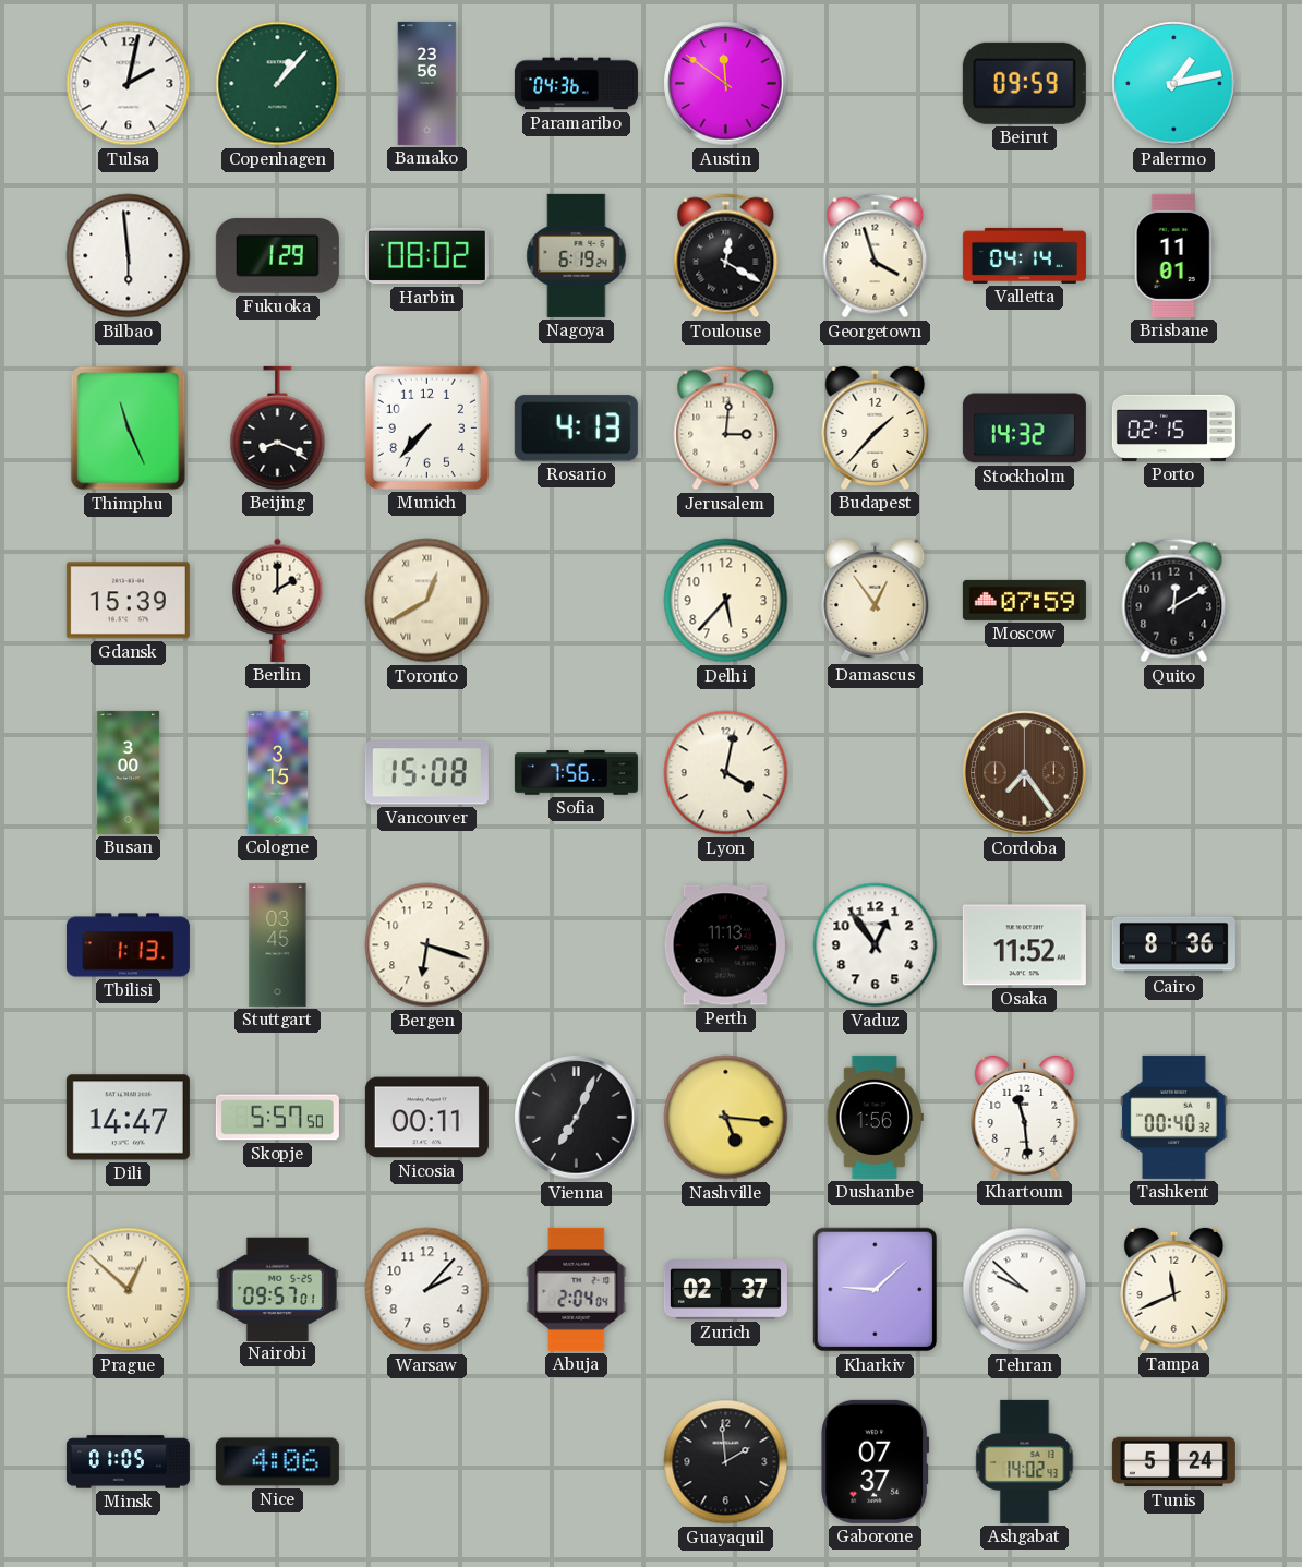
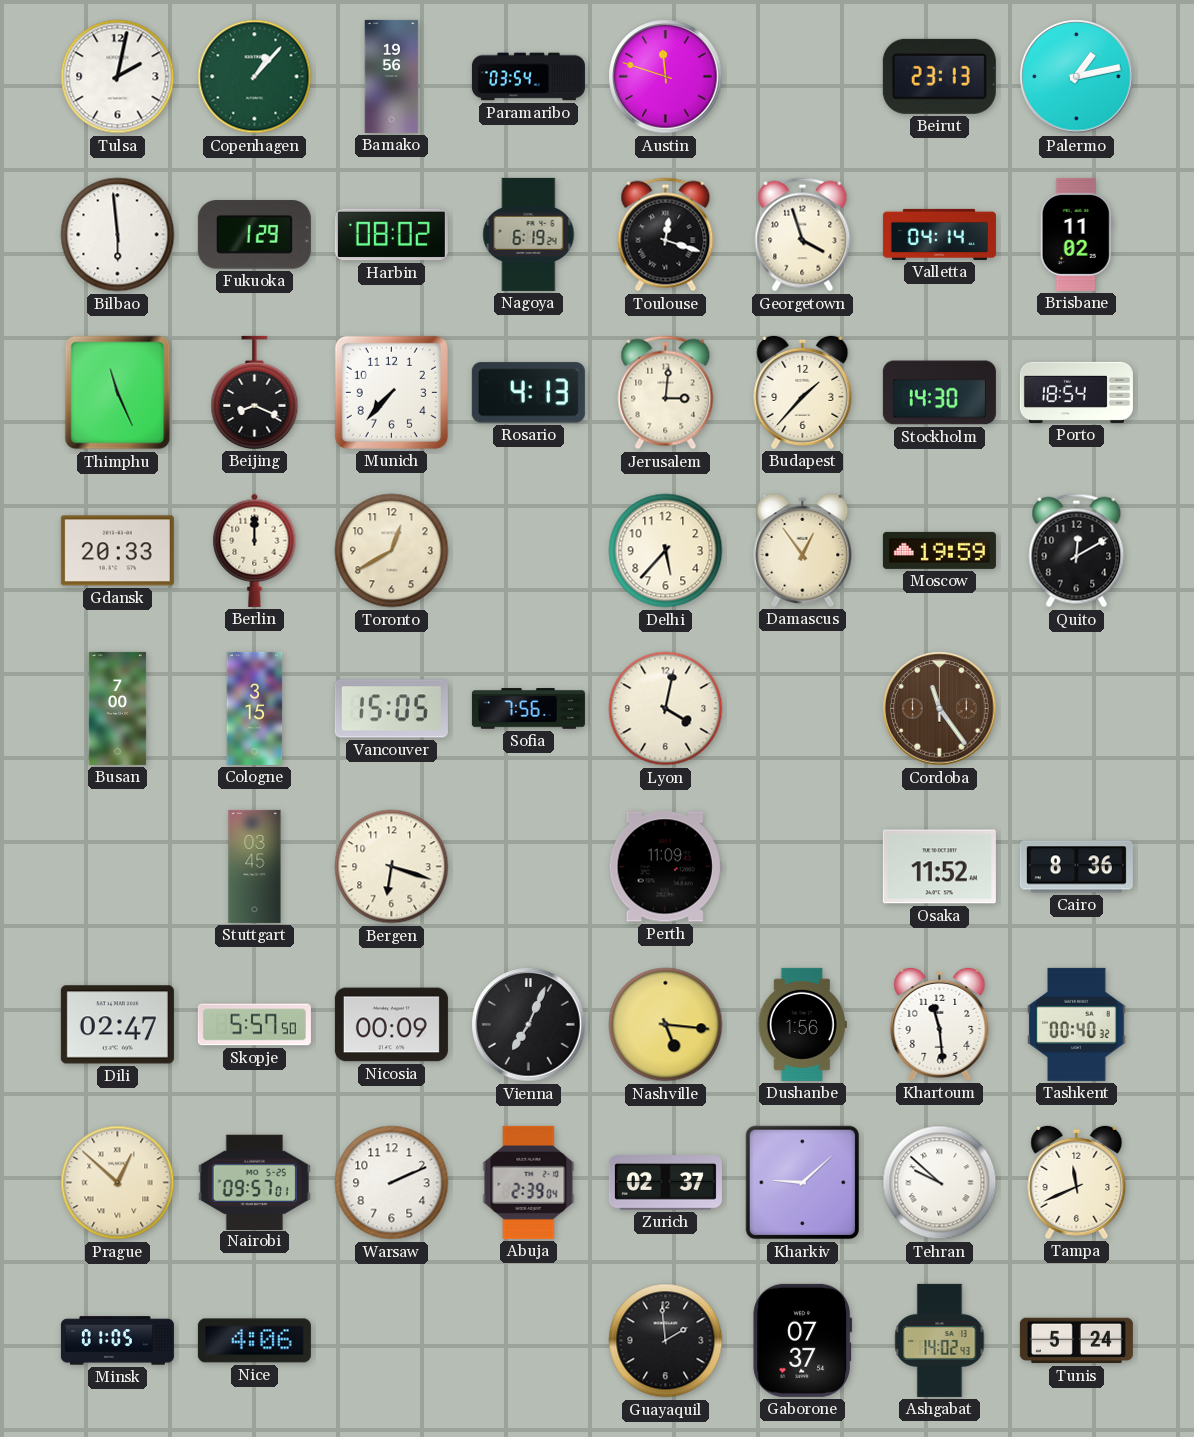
Bamako: 23:56 -> 19:56 (392, 76)
Paramaribo: 04:36 -> 03:54 (528, 77)
Austin: 11:51 -> 11:48 (666, 77)
Beirut: 09:59 -> 23:13 (939, 76)
Toulouse: 12:20 -> 12:18 (666, 235)
Brisbane: 11:01 -> 11:02 (1076, 234)
Stockholm: 14:32 -> 14:30 (939, 393)
Porto: 02:15 -> 18:54 (1076, 392)
Gdansk: 15:39 -> 20:33 (117, 551)
Berlin: 2:00 -> 12:00 (255, 550)
Toronto numerals: Roman -> Arabic (392, 551)
Moscow: 07:59 -> 19:59 (939, 550)
Busan: 3:00 -> 7:00 (118, 708)
Vancouver: 15:08 -> 15:05 (391, 709)
Cordoba: 7:24 -> 11:24 (940, 709)
Tbilisi: 1:13 -> none (128, 945)
Perth: 11:13 -> 11:09 (665, 867)
Vaduz: 12:54 -> none (876, 945)
Dili: 14:47 -> 02:47 (117, 1025)
Nicosia: 00:11 -> 00:09 (391, 1025)
Warsaw: 2:07 -> 2:11 (392, 1183)
Abuja: 2:04 -> 2:39 (529, 1182)
